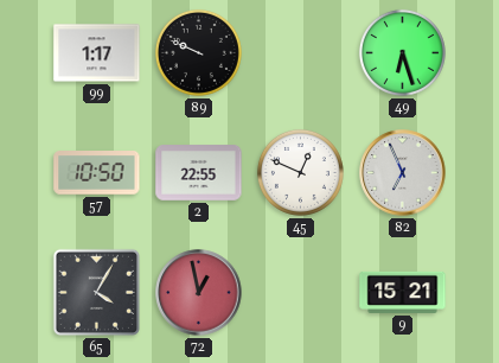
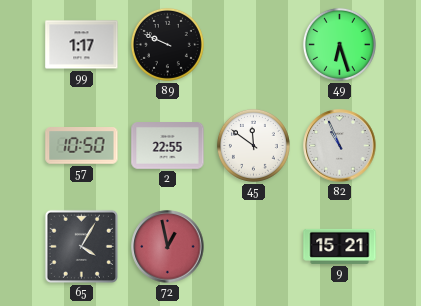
45: 12:49 -> 11:51 (253, 145)
82: 6:56 -> 10:56 (340, 146)
